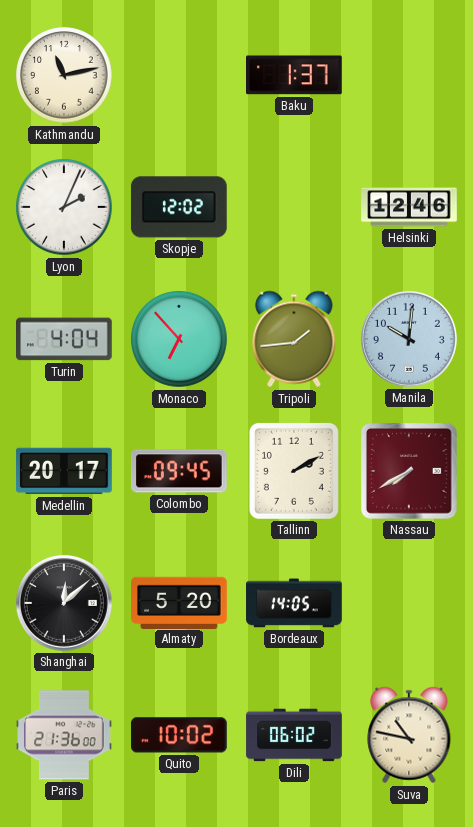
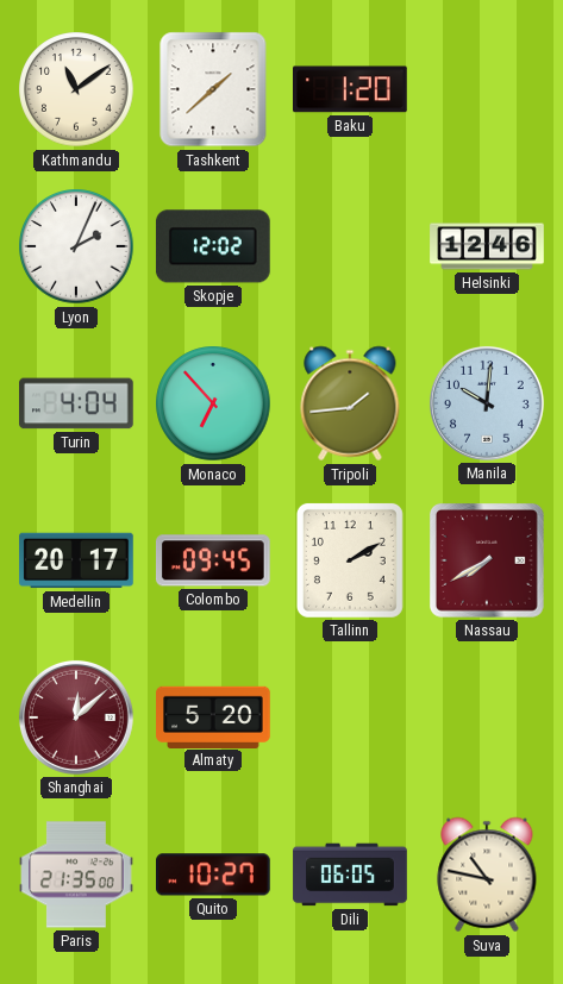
Kathmandu: 11:13 -> 11:09 (76, 89)
Tashkent: none -> 1:38 (213, 89)
Baku: 1:37 -> 1:20 (351, 89)
Shanghai dial: black -> burgundy (76, 717)
Bordeaux: 14:05 -> none (294, 603)
Paris: 21:36 -> 21:35 (76, 875)
Quito: 10:02 -> 10:27 (214, 875)
Dili: 06:02 -> 06:05 (350, 875)
